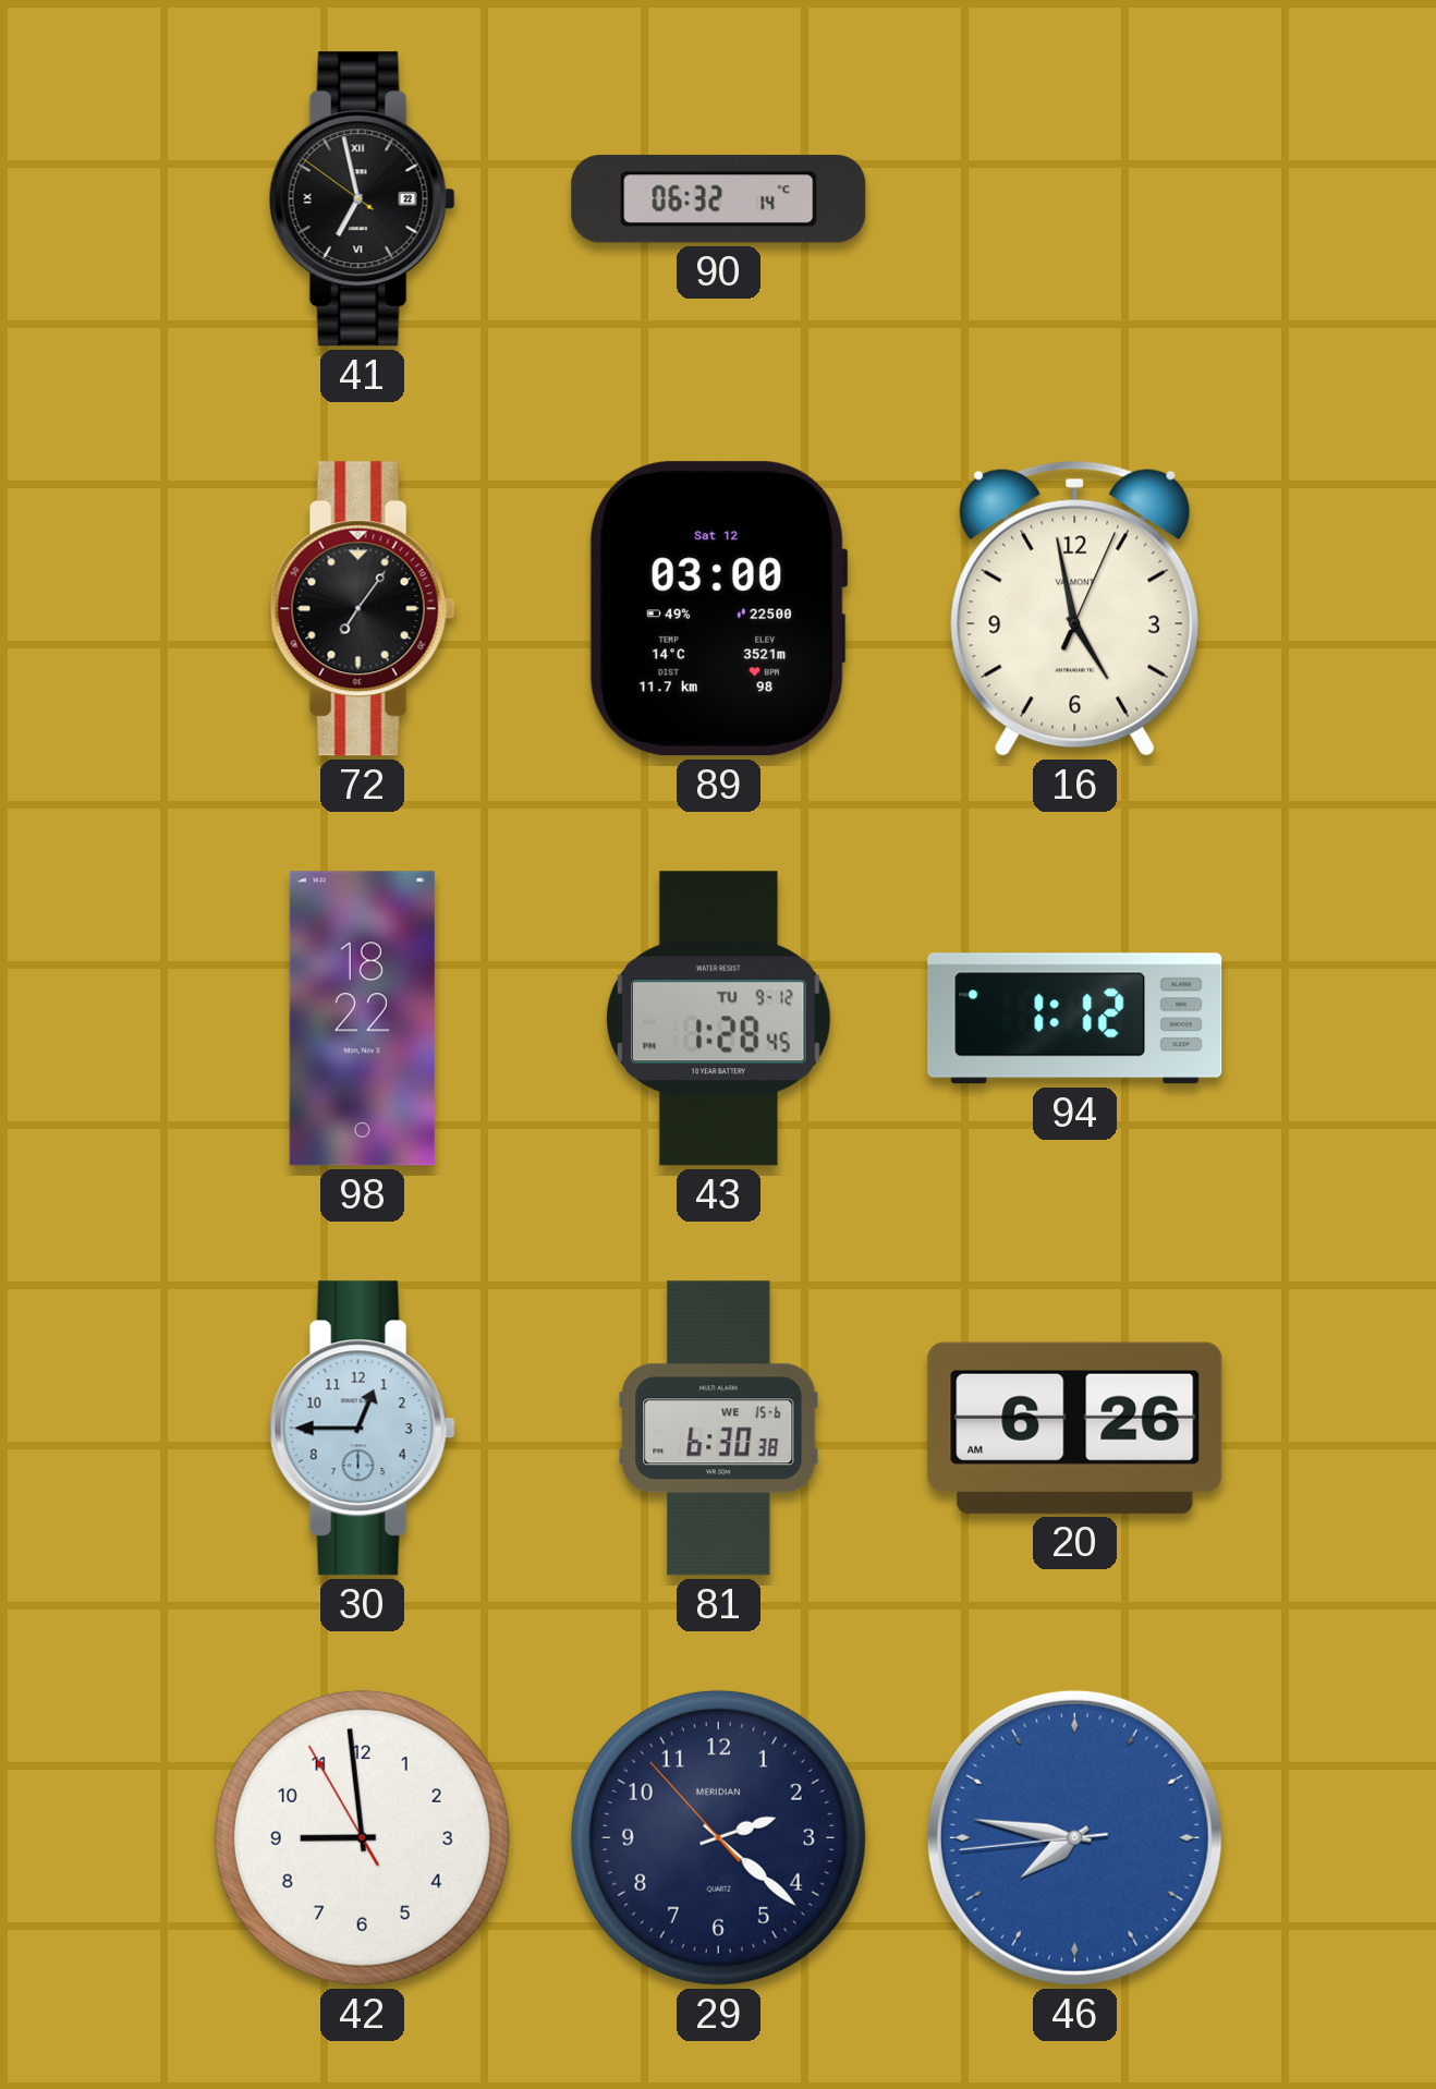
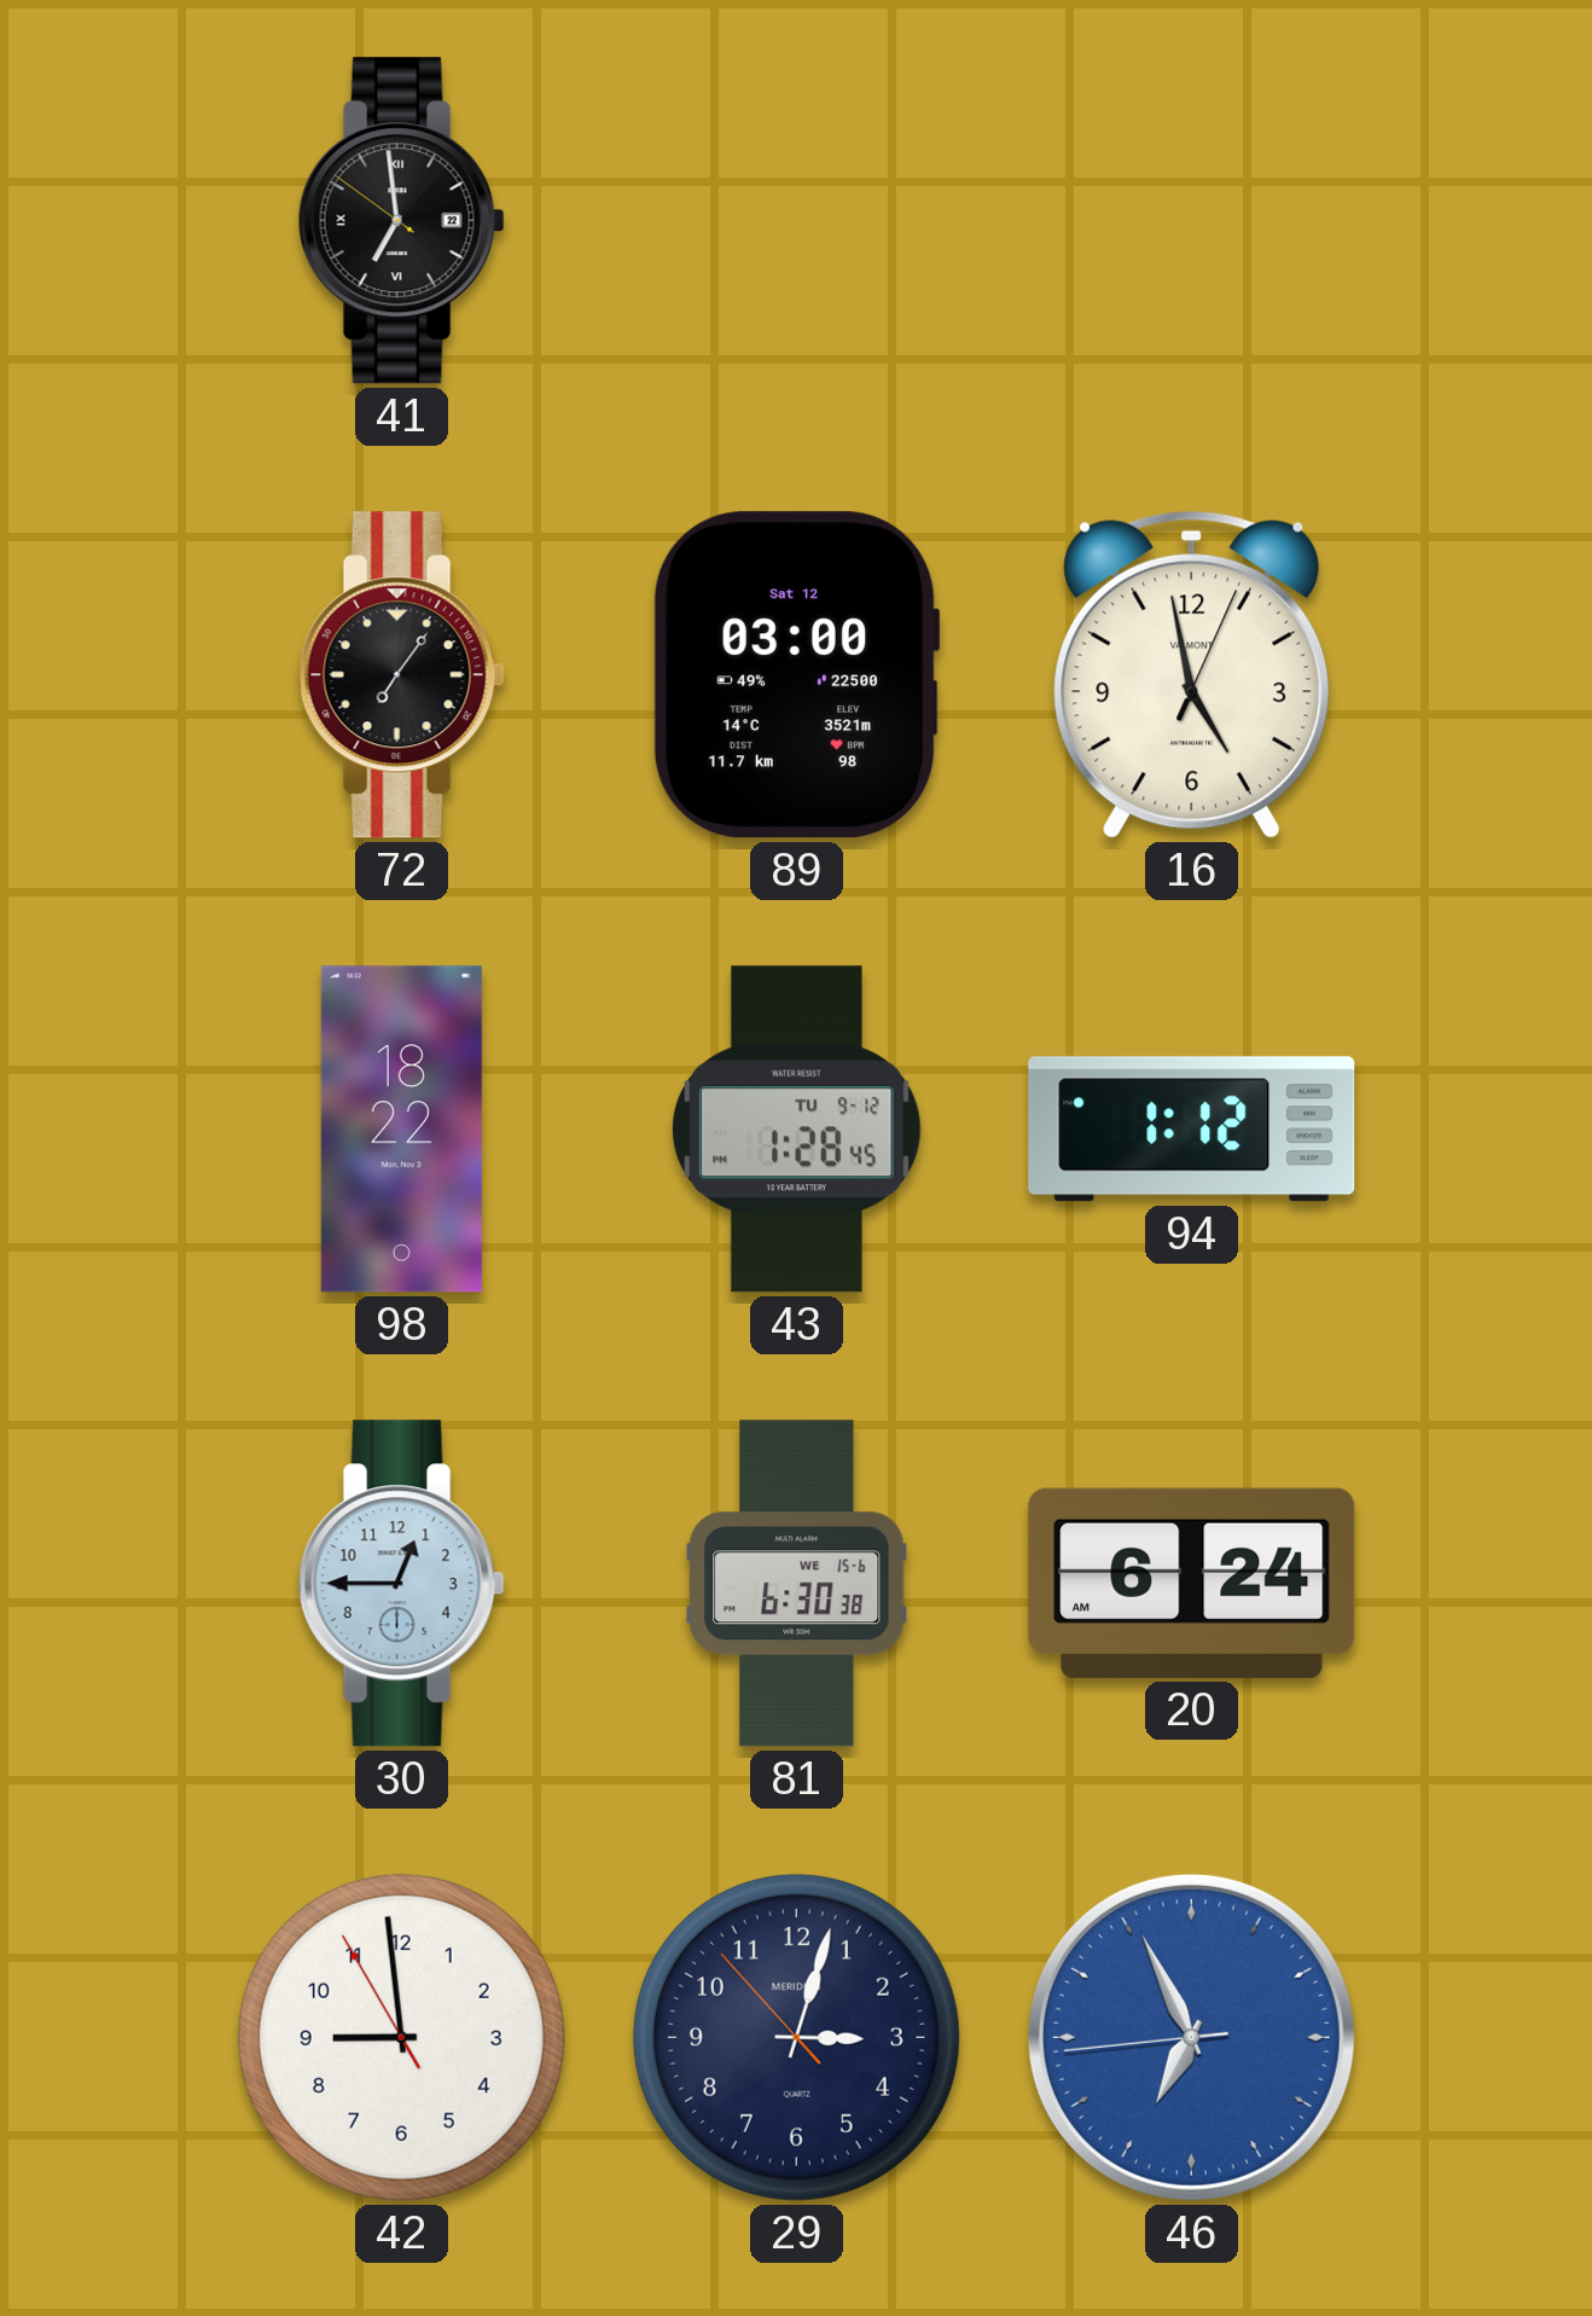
41: 6:57 -> 6:58 (401, 221)
90: 06:32 -> none (719, 199)
20: 6:26 -> 6:24 (1192, 1583)
29: 2:21 -> 3:02 (796, 2037)
46: 7:46 -> 6:55 (1191, 2037)
